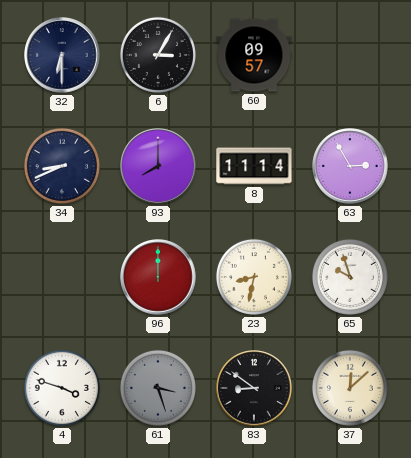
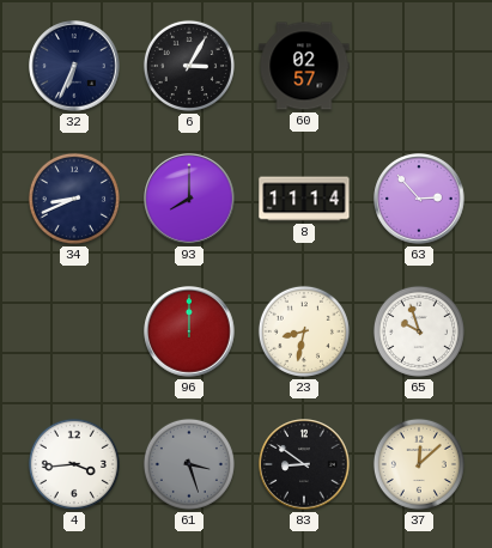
32: 6:30 -> 6:34 (74, 66)
60: 09:57 -> 02:57 (304, 66)
63: 2:55 -> 2:53 (419, 199)
4: 3:48 -> 3:44 (74, 464)
